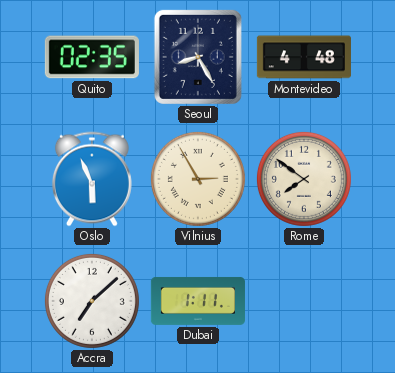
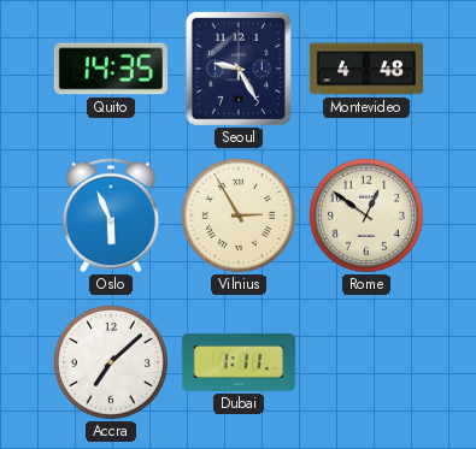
Quito: 02:35 -> 14:35 (111, 69)
Seoul: 8:25 -> 9:25 (239, 69)
Rome: 7:51 -> 12:51 (366, 215)
